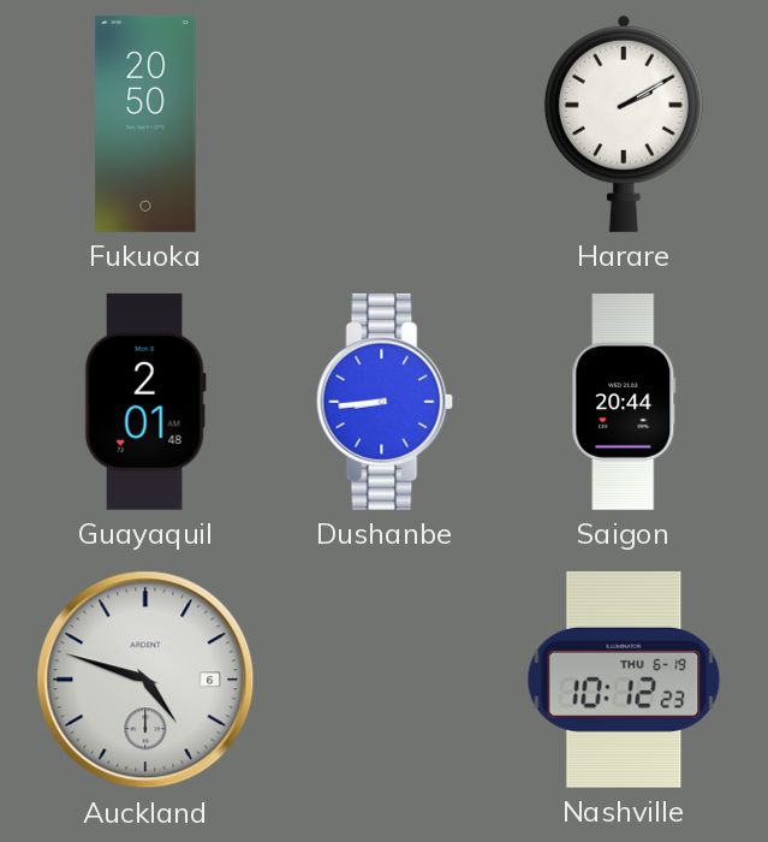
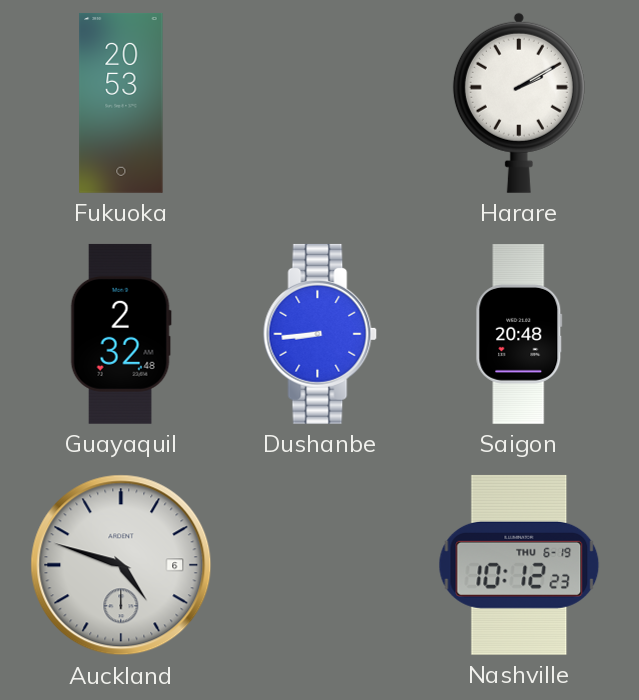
Fukuoka: 20:50 -> 20:53 (121, 103)
Guayaquil: 2:01 -> 2:32 (121, 334)
Saigon: 20:44 -> 20:48 (519, 335)
